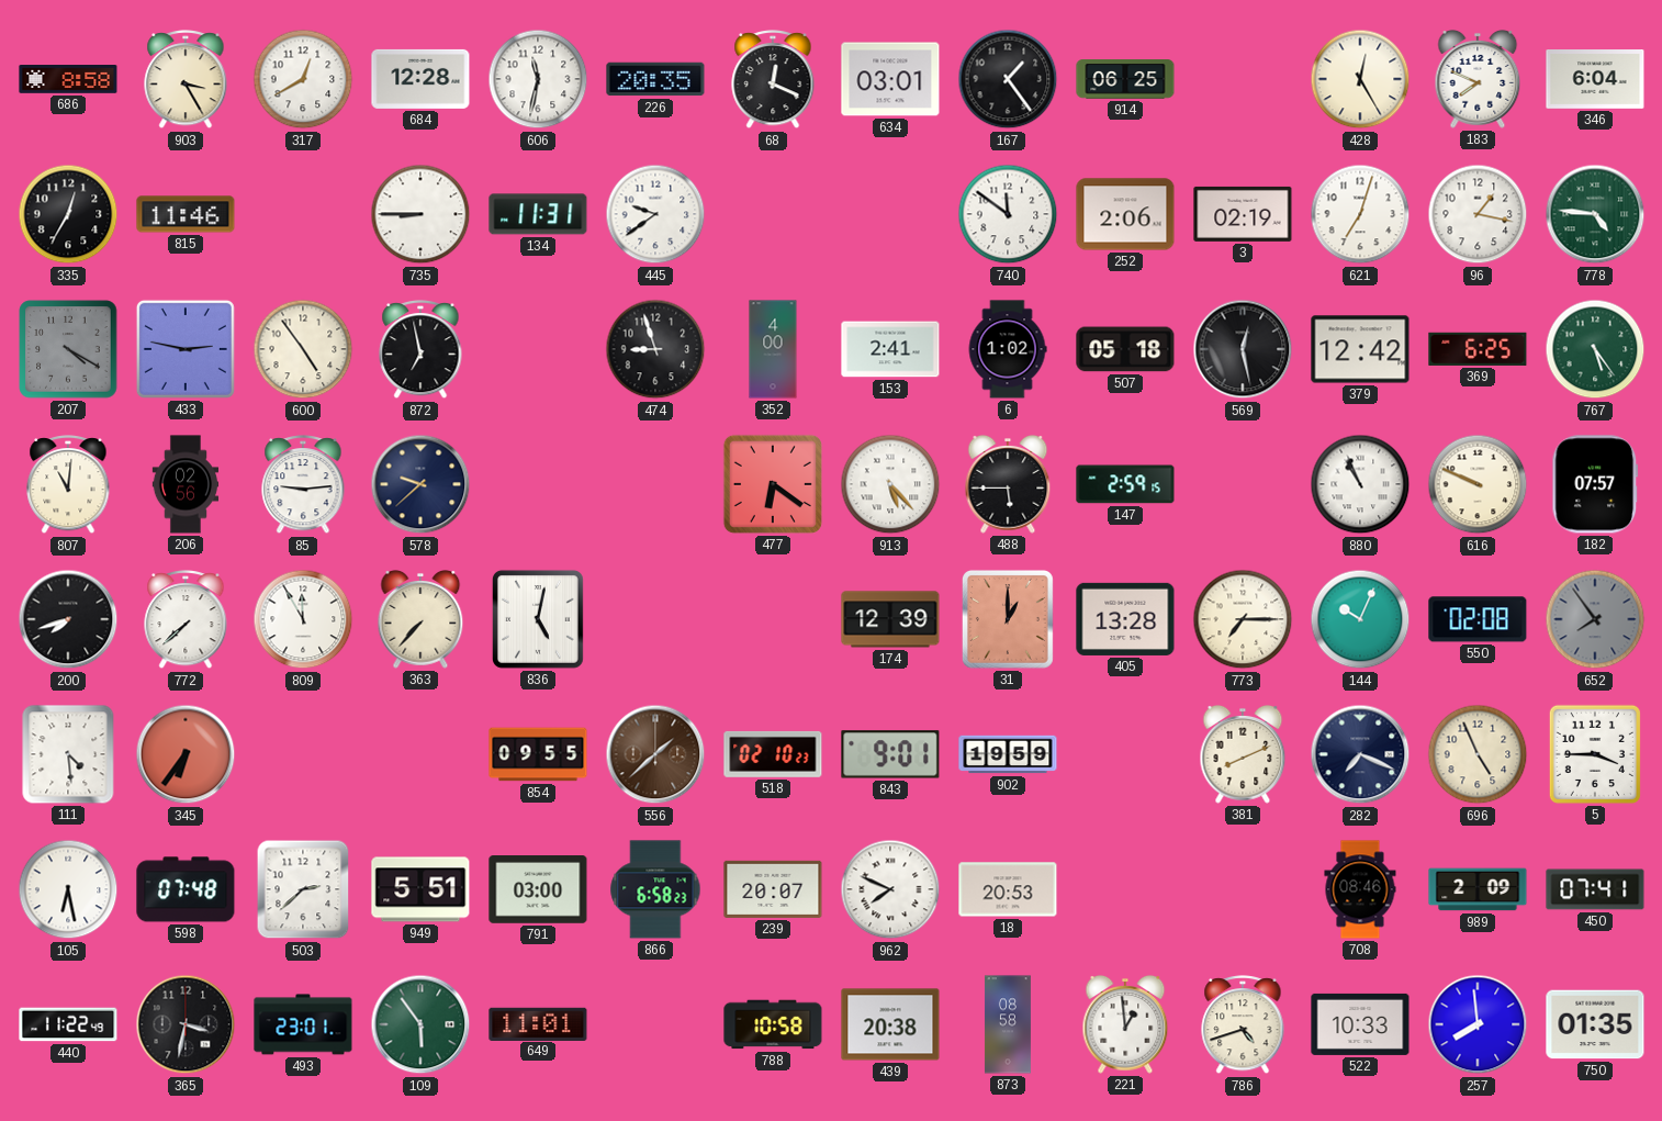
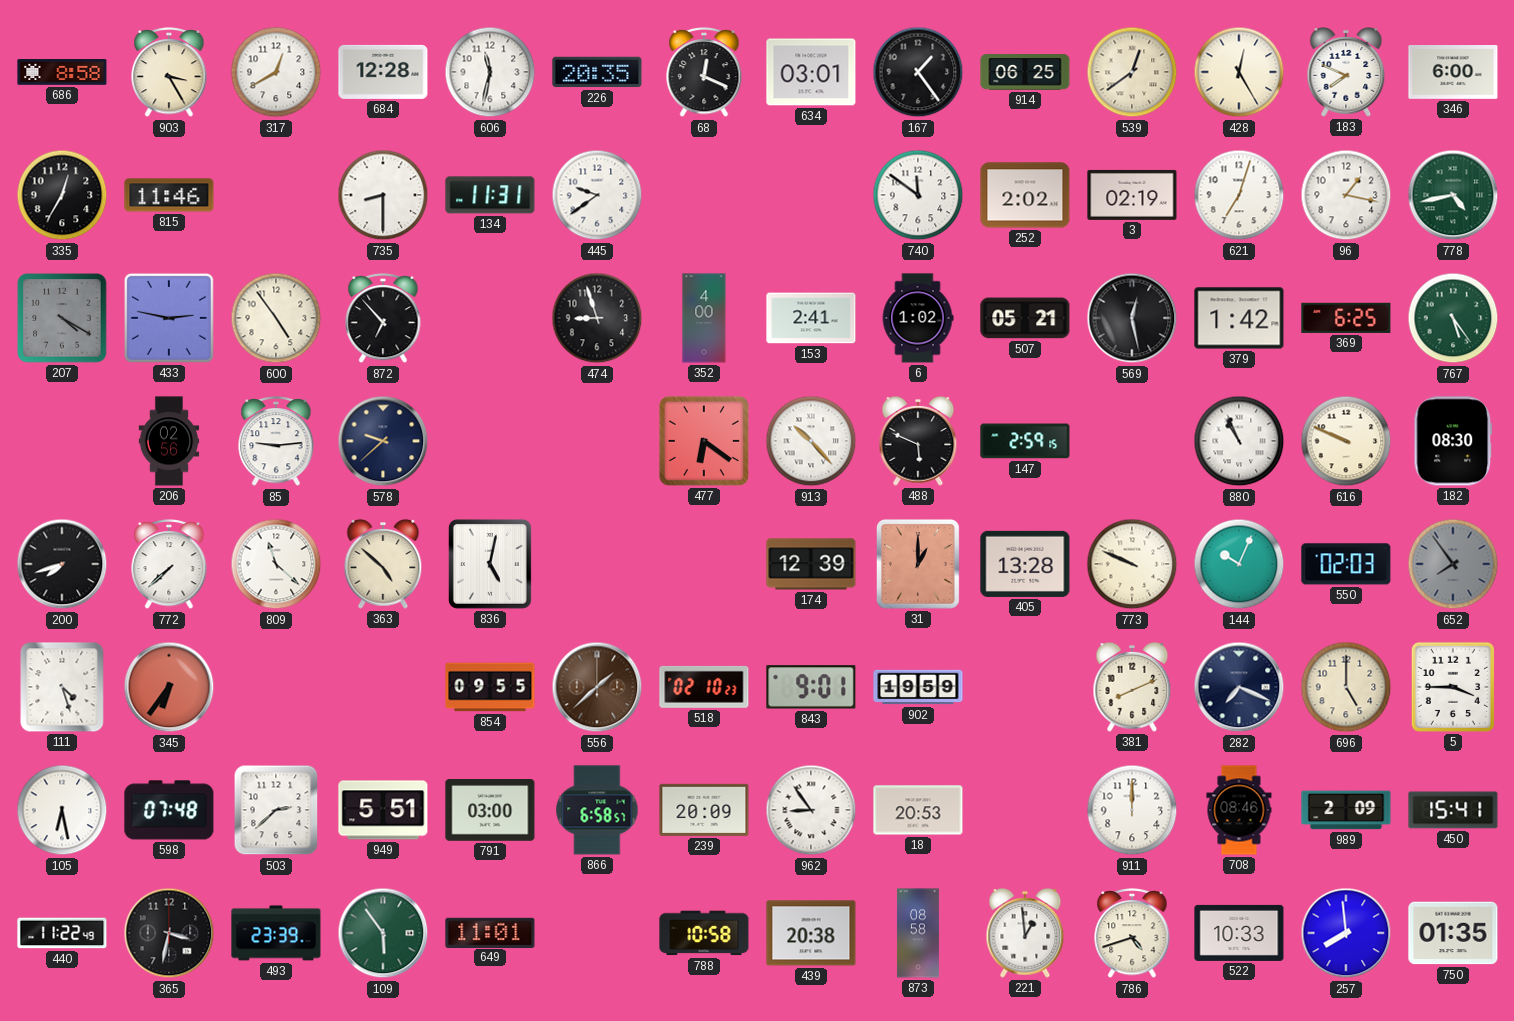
539: none -> 12:39 (1132, 72)
346: 6:04 -> 6:00 (1453, 73)
735: 8:45 -> 8:30 (383, 195)
252: 2:06 -> 2:02 (1025, 195)
778: 4:46 -> 4:43 (1453, 195)
872: 6:58 -> 6:53 (383, 319)
507: 05:18 -> 05:21 (1025, 318)
379: 12:42 -> 1:42 (1239, 318)
807: 11:01 -> none (68, 485)
913: 5:23 -> 10:23 (811, 441)
488: 5:45 -> 5:49 (918, 442)
182: 07:57 -> 08:30 (1453, 441)
809: 11:55 -> 11:22 (276, 564)
363: 7:37 -> 4:52 (383, 565)
773: 7:15 -> 9:49 (1132, 564)
550: 02:08 -> 02:03 (1346, 564)
111: 4:29 -> 4:27 (62, 687)
696: 4:56 -> 5:00 (1346, 687)
866: 6:58:23 -> 6:58:57 (597, 810)
239: 20:07 -> 20:09 (704, 810)
962: 7:49 -> 8:54 (811, 810)
911: none -> 12:00 (1132, 810)
450: 07:41 -> 15:41 (1453, 810)
493: 23:01 -> 23:39 (276, 933)
